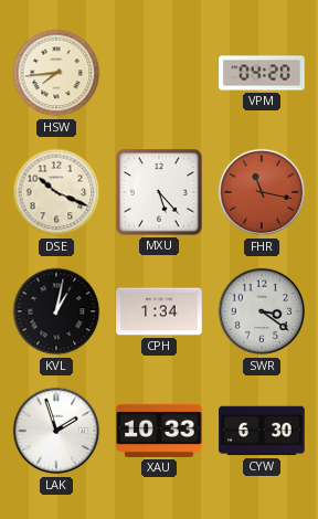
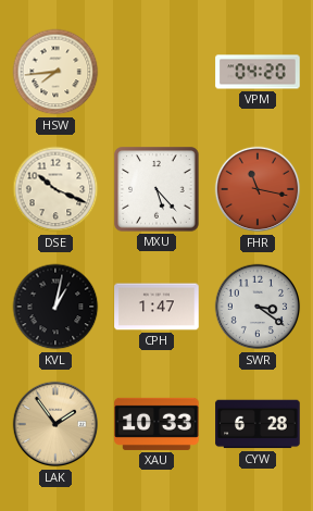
CPH: 1:34 -> 1:47 (156, 307)
LAK: 1:57 -> 1:54 (55, 424)
LAK dial: white -> champagne (55, 424)
CYW: 6:30 -> 6:28 (258, 424)
